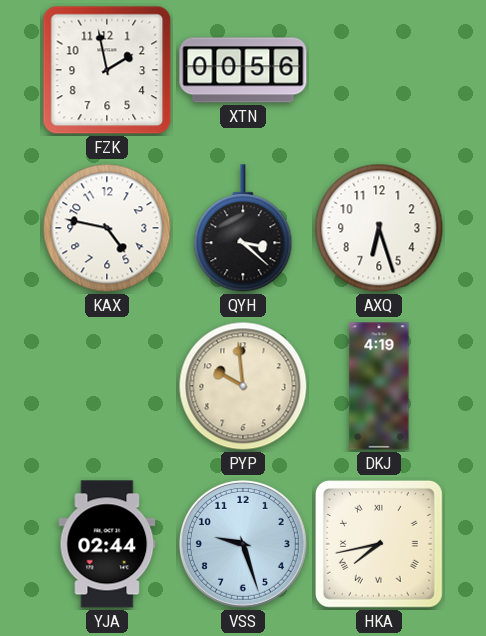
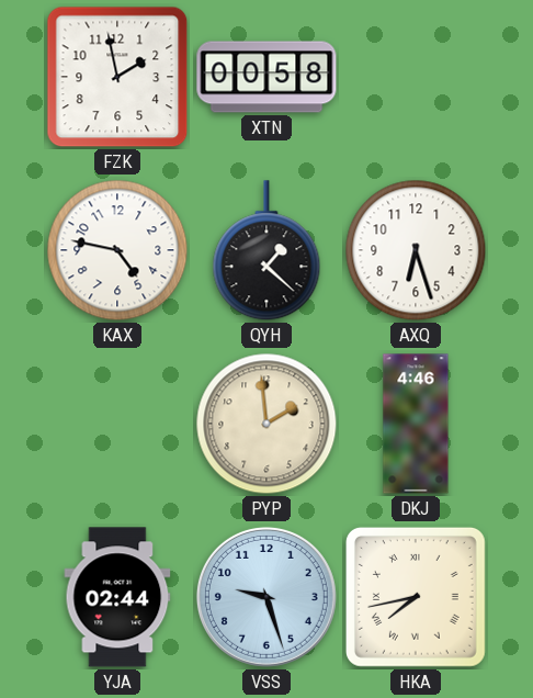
XTN: 00:56 -> 00:58 (266, 77)
QYH: 3:22 -> 1:22 (266, 251)
PYP: 9:59 -> 1:59 (266, 424)
DKJ: 4:19 -> 4:46 (416, 424)
